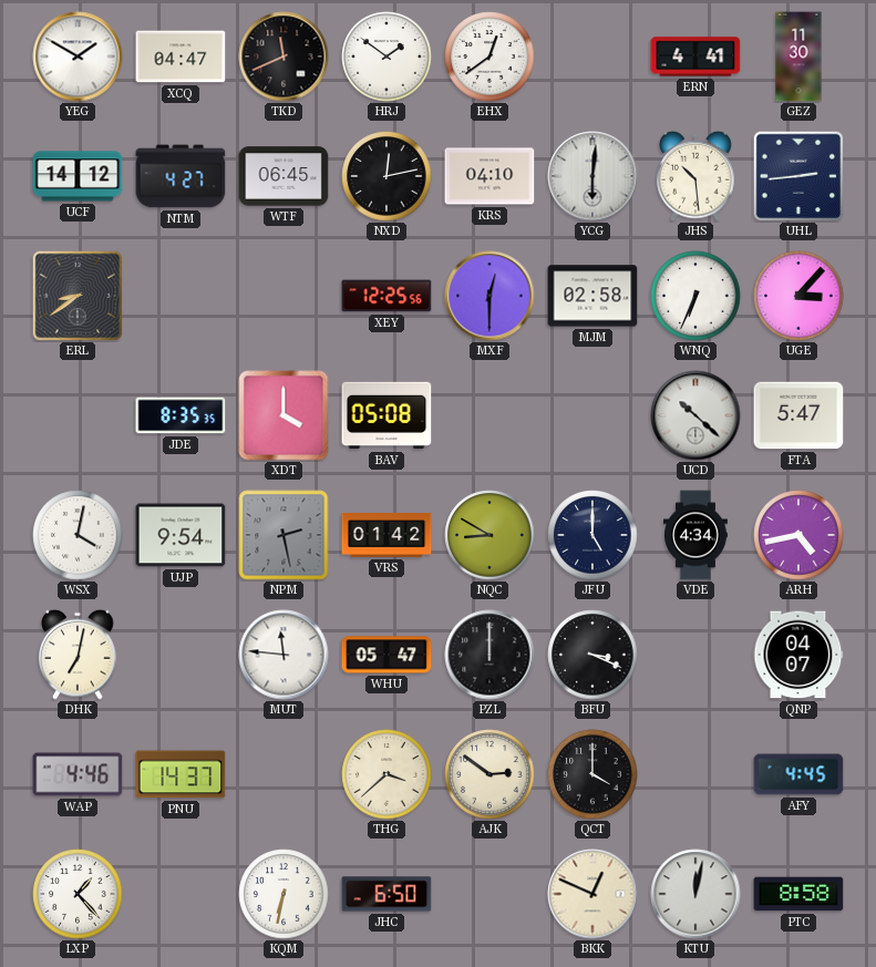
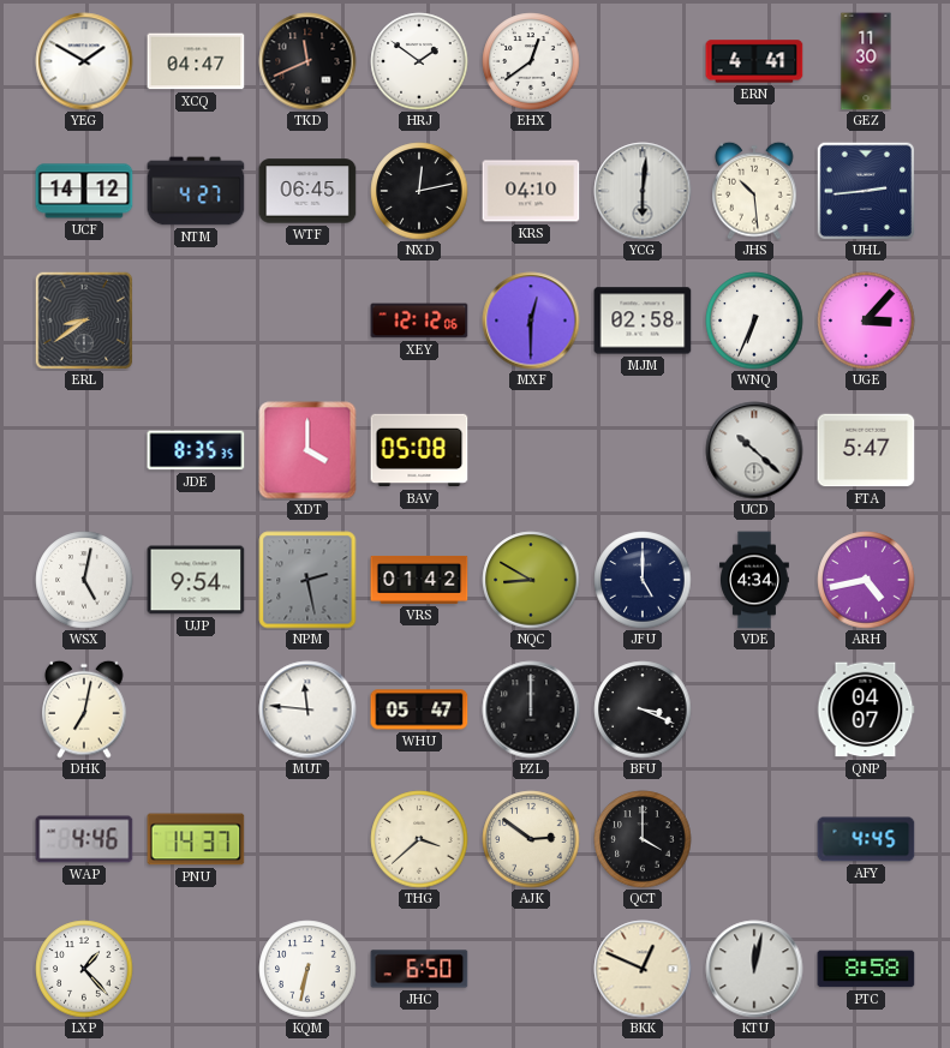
XEY: 12:25 -> 12:12 (419, 321)
WSX: 4:02 -> 5:02 (84, 580)
